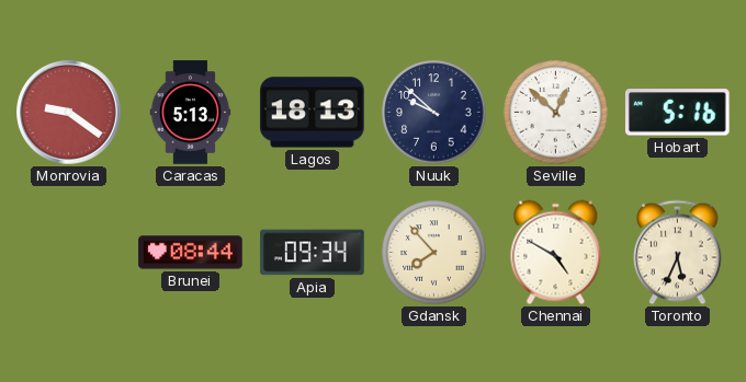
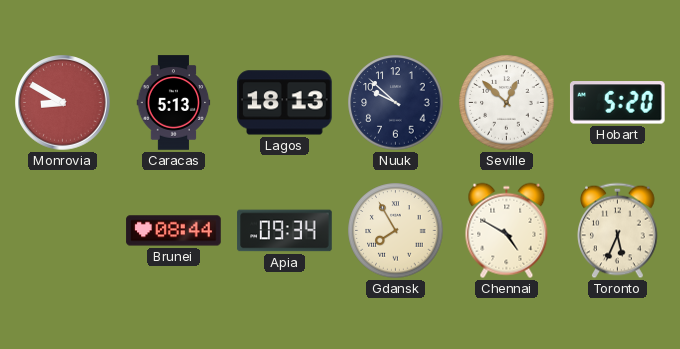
Monrovia: 9:21 -> 8:50 (63, 103)
Hobart: 5:16 -> 5:20 (617, 103)
Gdansk: 7:53 -> 7:55 (396, 231)
